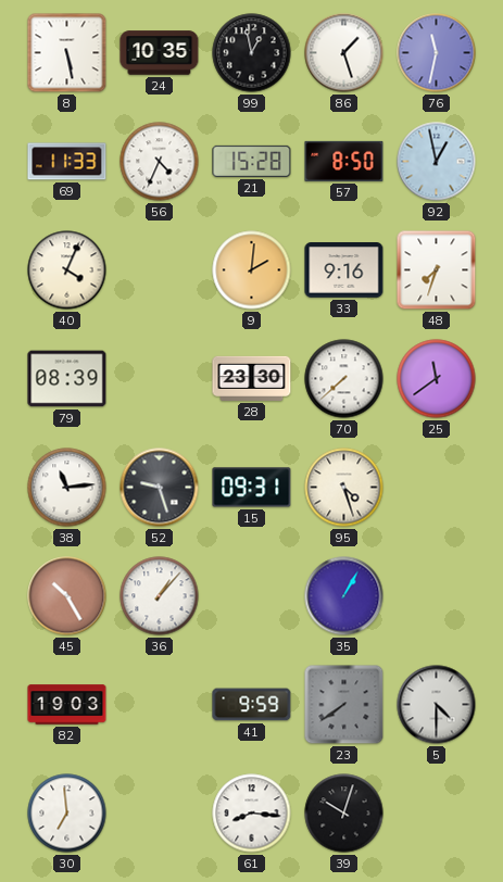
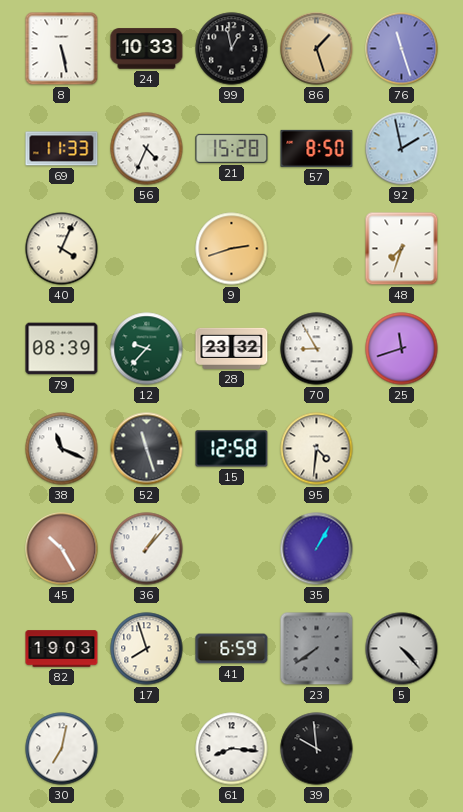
24: 10:35 -> 10:33 (147, 49)
86 dial: white -> champagne (317, 49)
76: 11:32 -> 11:27 (402, 49)
92: 12:58 -> 1:58 (402, 149)
9: 2:01 -> 2:42 (232, 249)
33: 9:16 -> none (344, 270)
12: none -> 9:37 (147, 349)
28: 23:30 -> 23:32 (232, 348)
70: 7:38 -> 8:55 (317, 349)
25: 11:39 -> 11:42 (402, 349)
38: 11:14 -> 11:19 (62, 449)
52: 9:27 -> 11:27 (147, 449)
15: 09:31 -> 12:58 (232, 449)
95: 4:27 -> 4:31 (317, 449)
17: none -> 7:57 (147, 649)
41: 9:59 -> 6:59 (232, 649)
5: 4:30 -> 4:23 (402, 649)
30: 6:59 -> 7:02 (62, 749)
39: 10:03 -> 9:59 (317, 749)
